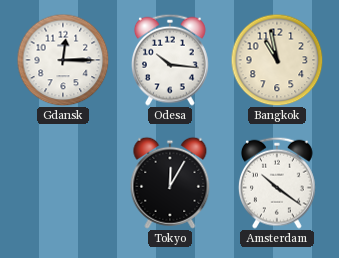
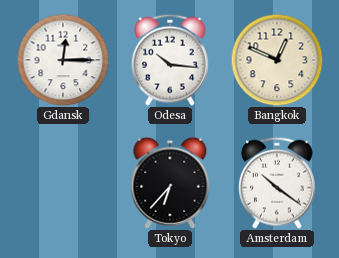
Bangkok: 10:58 -> 12:49 (277, 60)
Tokyo: 12:05 -> 6:37 (170, 183)
